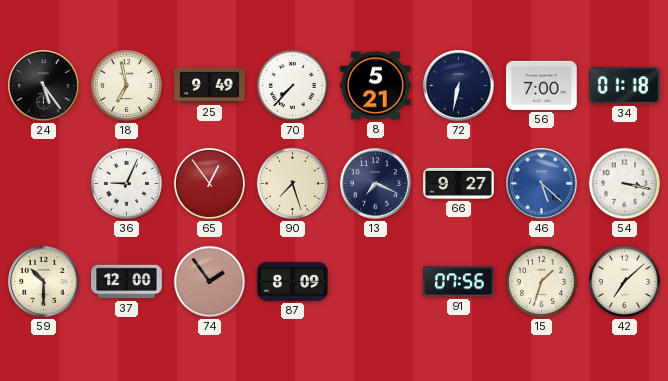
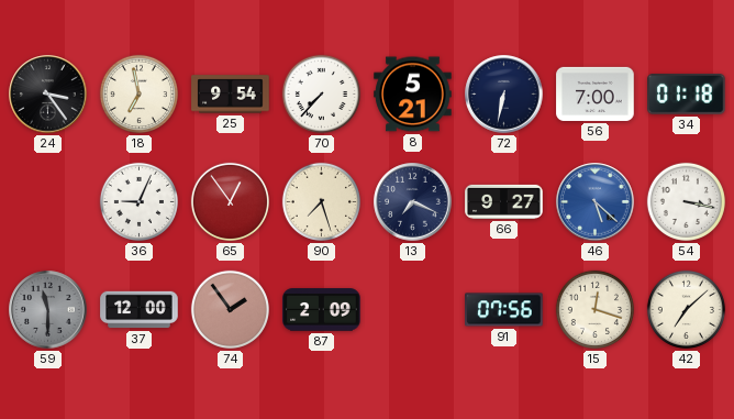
24: 5:24 -> 3:24 (48, 95)
25: 9:49 -> 9:54 (231, 95)
59: 10:30 -> 11:30 (48, 310)
59 dial: cream -> grey (48, 310)
87: 8:09 -> 2:09 (322, 310)
15: 1:33 -> 12:18 (594, 309)
